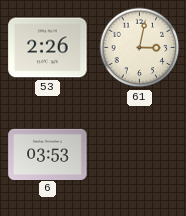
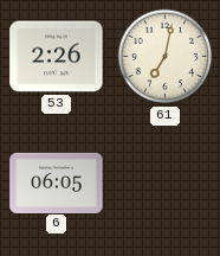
61: 3:02 -> 7:02 (166, 57)
6: 03:53 -> 06:05 (57, 183)
